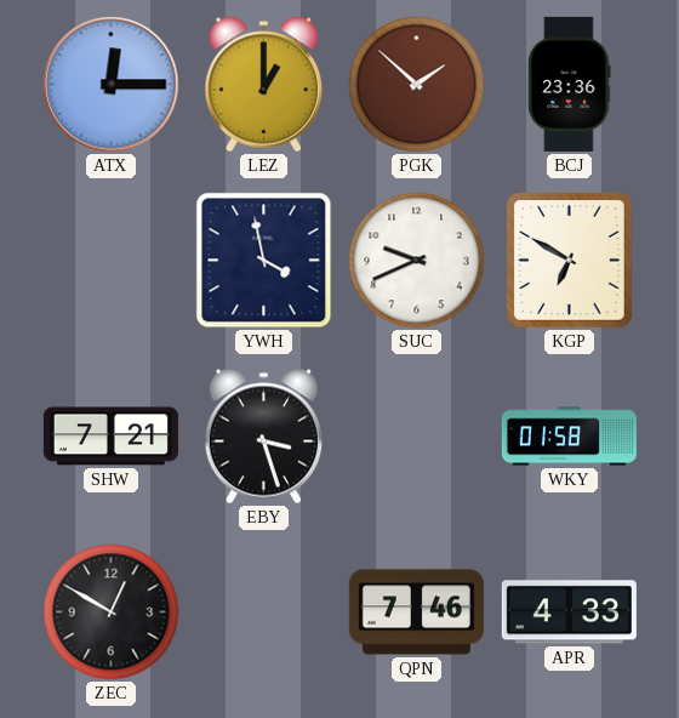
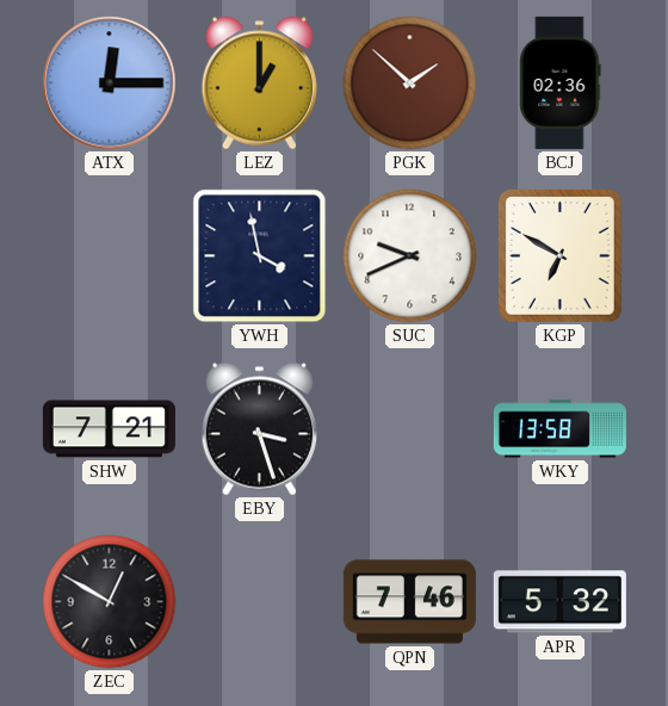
BCJ: 23:36 -> 02:36 (561, 82)
WKY: 01:58 -> 13:58 (559, 429)
APR: 4:33 -> 5:32 (559, 602)
